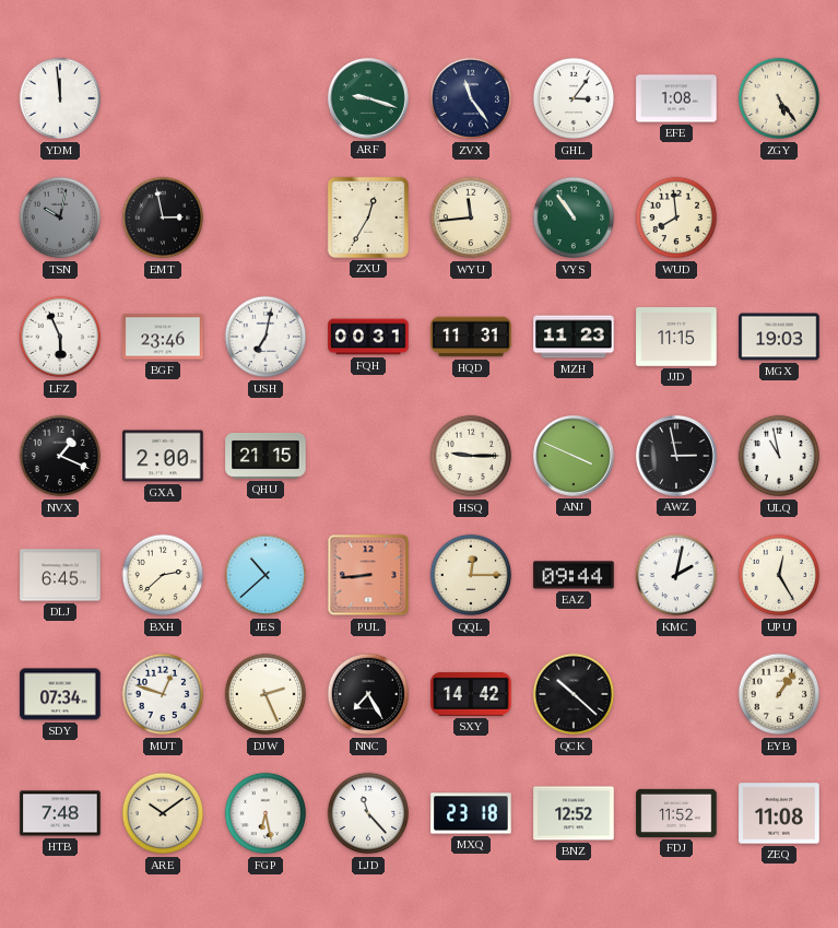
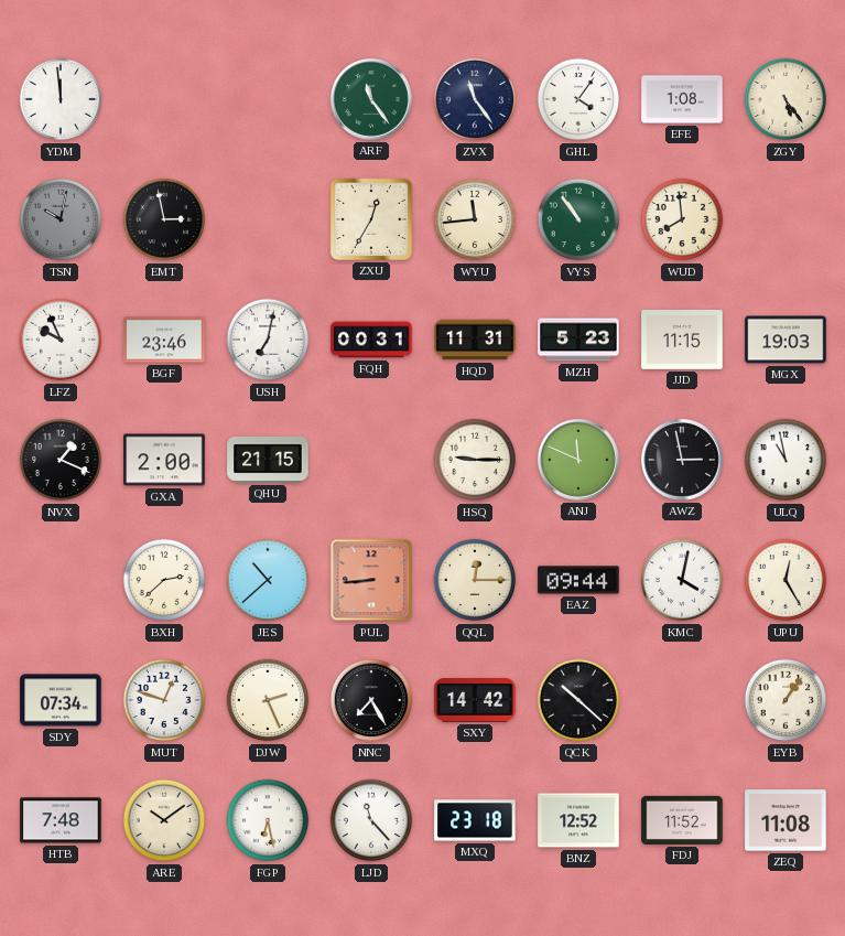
ARF: 9:18 -> 11:24 (371, 99)
GHL: 3:06 -> 4:06 (578, 99)
LFZ: 5:56 -> 9:56 (61, 340)
MZH: 11:23 -> 5:23 (578, 340)
ANJ: 3:49 -> 11:49 (578, 460)
DLJ: 6:45 -> none (60, 575)
KMC: 2:02 -> 4:02 (682, 580)
